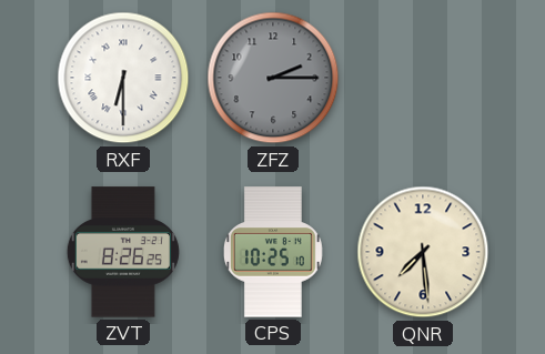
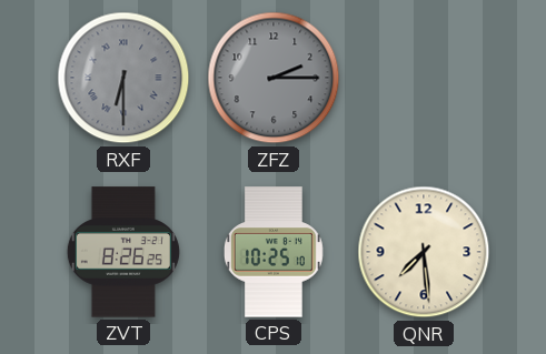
RXF dial: white -> grey (123, 78)
